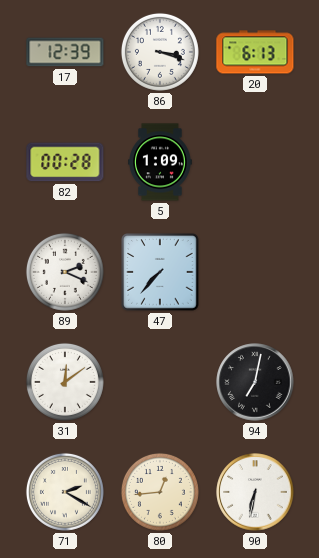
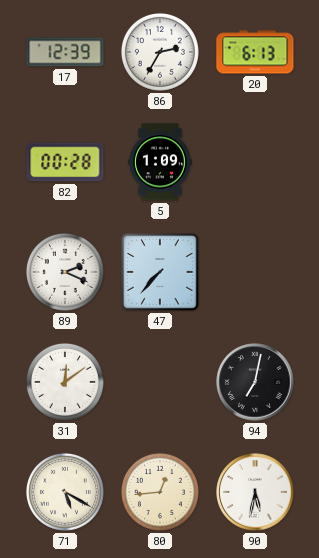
86: 3:18 -> 2:35 (160, 52)
71: 2:20 -> 5:20 (65, 492)
90: 6:32 -> 5:32 (255, 492)
